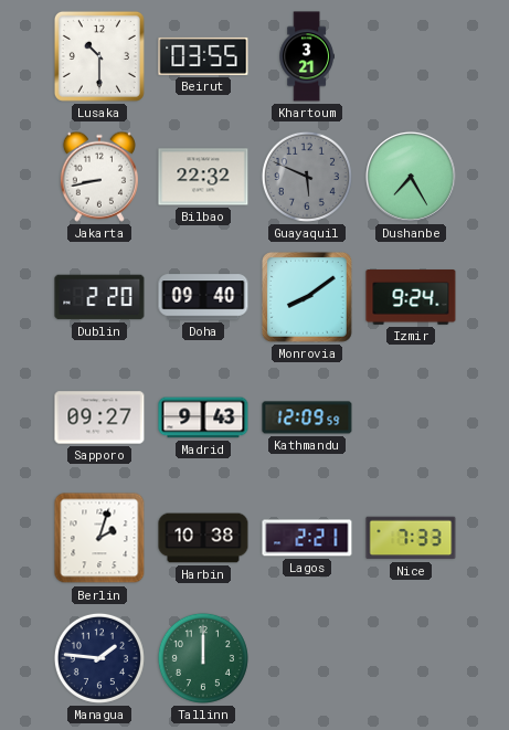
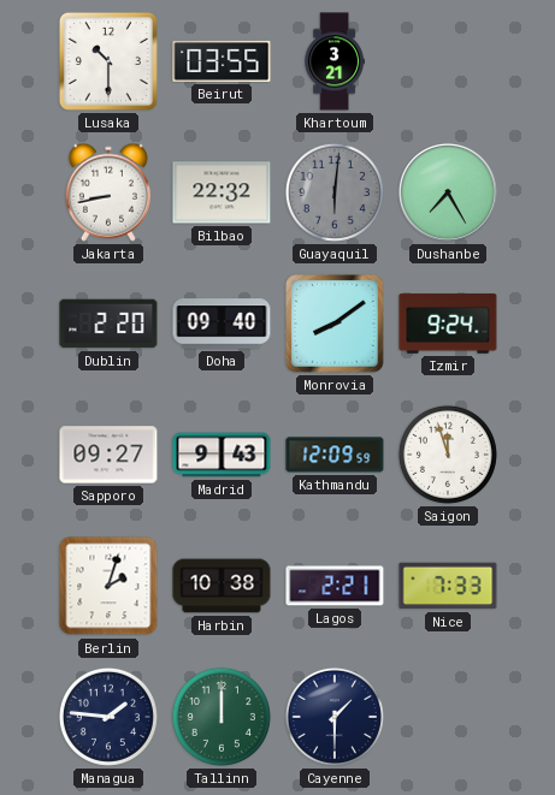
Guayaquil: 5:49 -> 6:01 (335, 192)
Saigon: none -> 11:57 (448, 455)
Cayenne: none -> 1:30 (335, 717)
